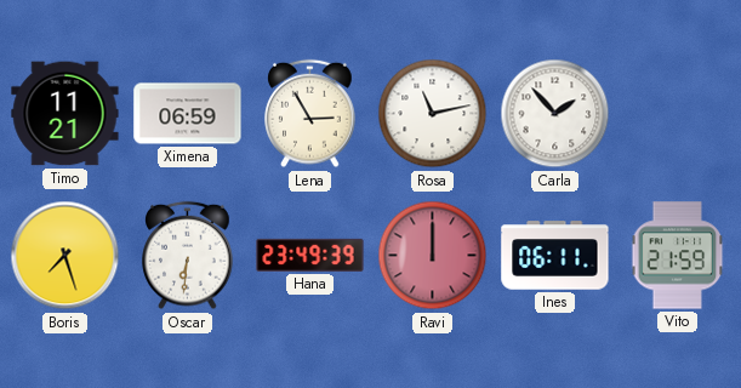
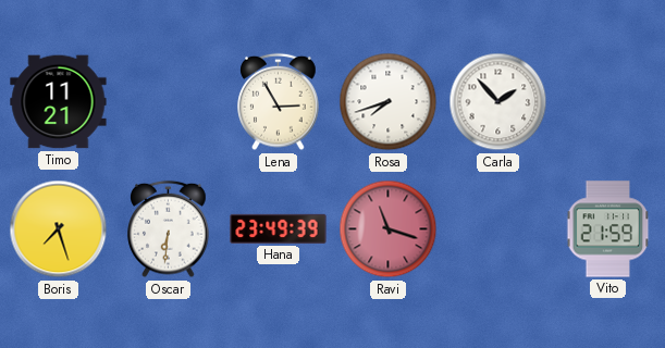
Ximena: 06:59 -> none (188, 114)
Rosa: 11:13 -> 7:42 (389, 102)
Ravi: 12:00 -> 11:18 (389, 229)
Ines: 06:11 -> none (555, 256)
